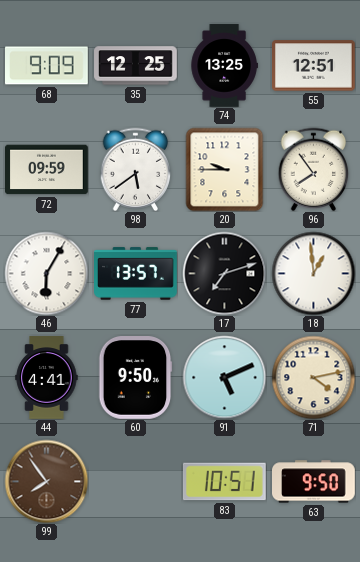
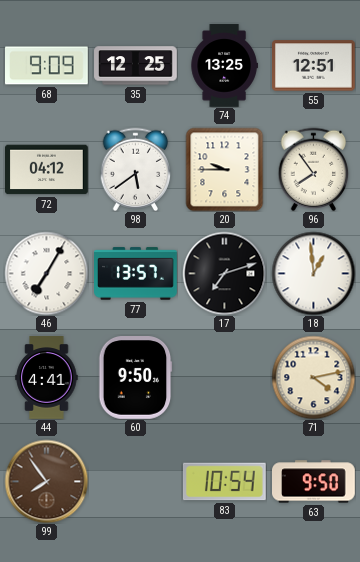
72: 09:59 -> 04:12 (47, 170)
46: 6:05 -> 7:05 (46, 273)
91: 5:11 -> none (224, 377)
83: 10:51 -> 10:54 (225, 482)
